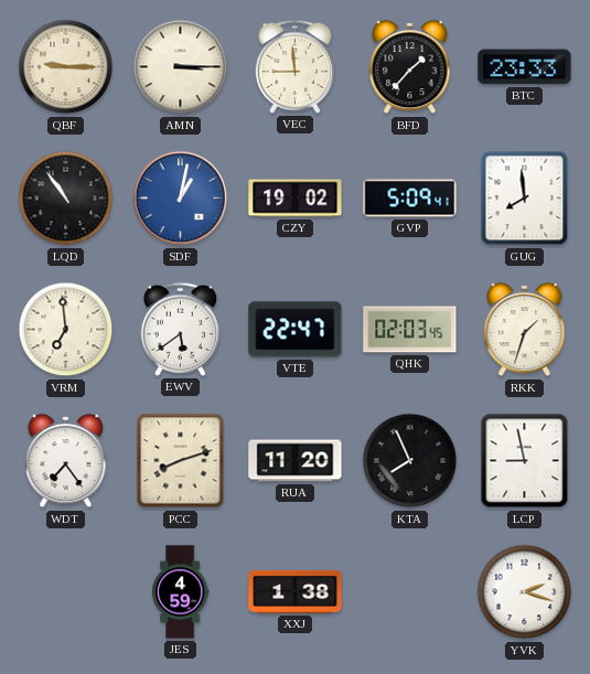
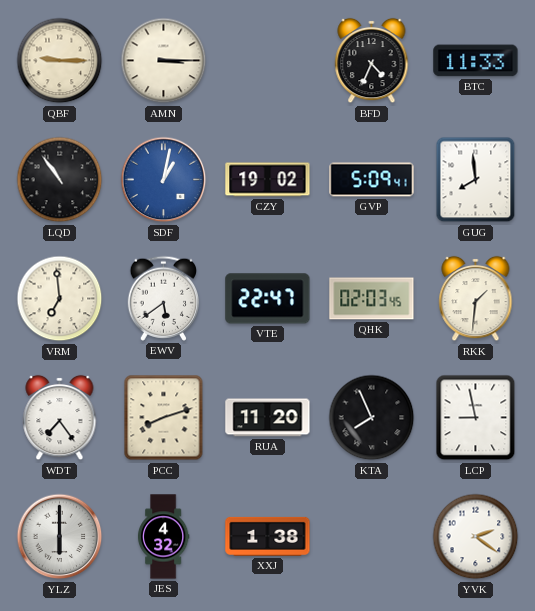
VEC: 8:59 -> none (296, 66)
BFD: 1:37 -> 4:34 (372, 61)
BTC: 23:33 -> 11:33 (476, 61)
RKK: 1:33 -> 1:31 (476, 299)
YLZ: none -> 6:00 (60, 537)
JES: 4:59 -> 4:32 (163, 537)
YVK: 2:18 -> 2:21 (476, 537)
